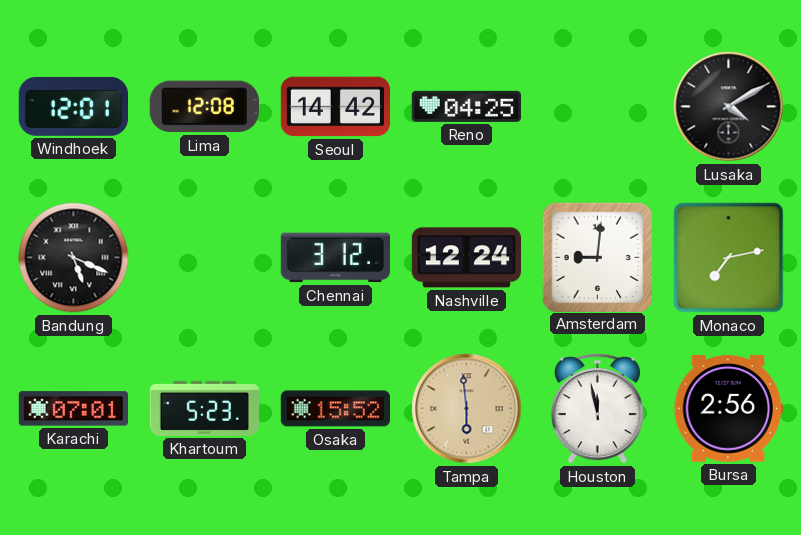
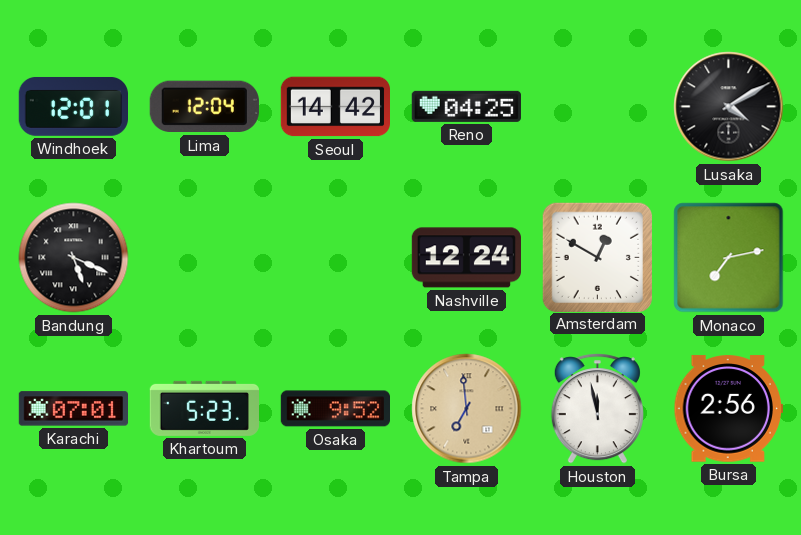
Lima: 12:08 -> 12:04 (204, 107)
Chennai: 3:12 -> none (335, 258)
Amsterdam: 9:01 -> 12:50 (597, 257)
Osaka: 15:52 -> 9:52 (335, 409)
Tampa: 5:59 -> 6:59 (467, 409)
